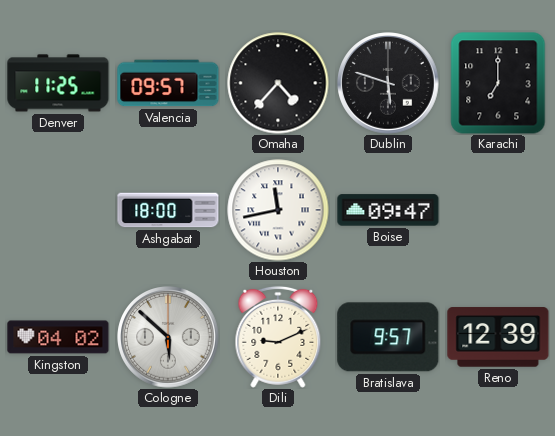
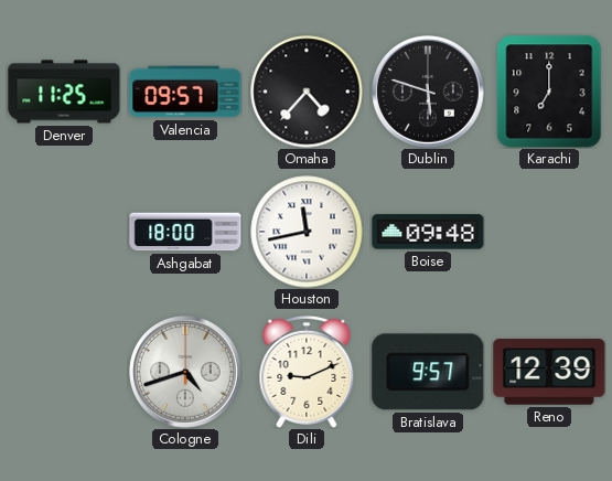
Boise: 09:47 -> 09:48 (428, 232)
Kingston: 04:02 -> none (58, 337)
Cologne: 5:52 -> 4:42 (185, 372)
